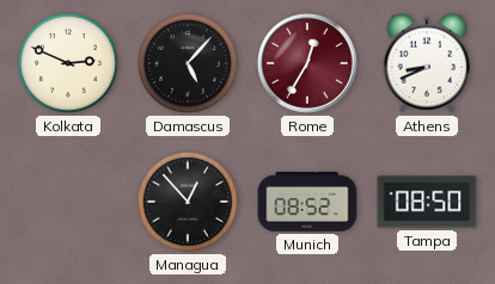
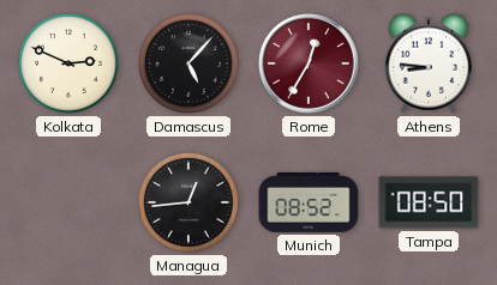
Athens: 8:41 -> 8:46 (427, 63)
Managua: 12:53 -> 12:44 (190, 204)
